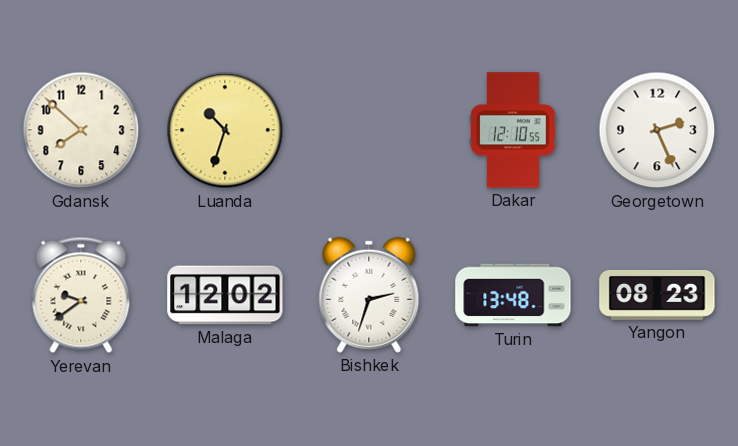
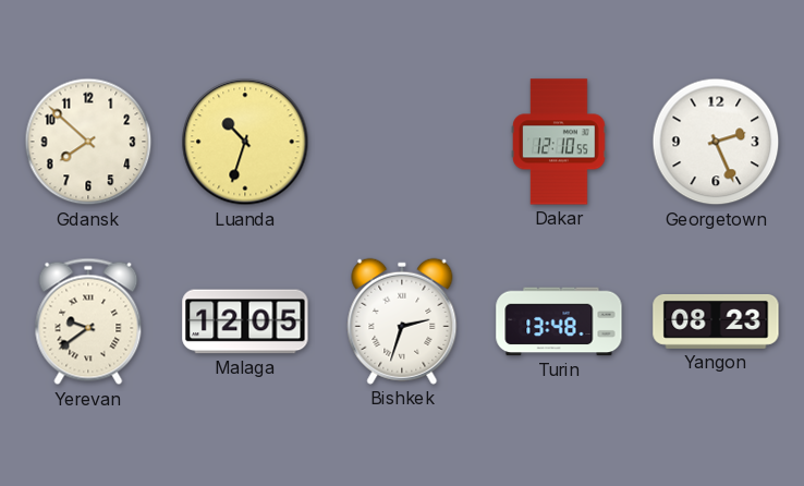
Malaga: 12:02 -> 12:05 (245, 321)
